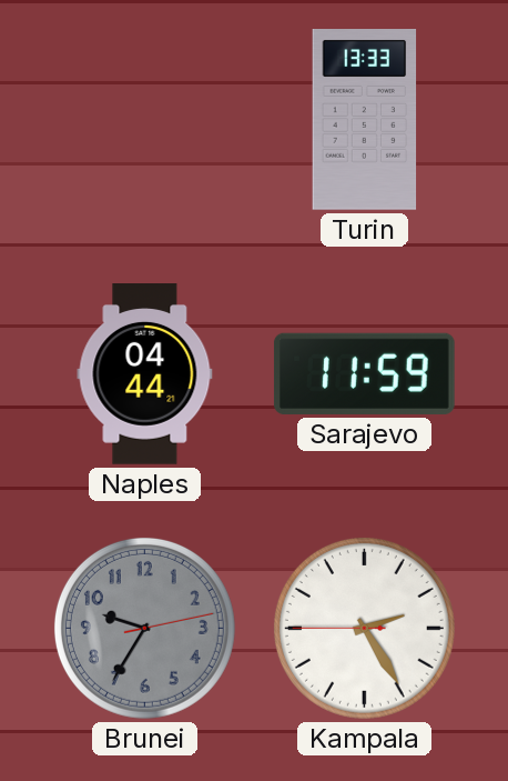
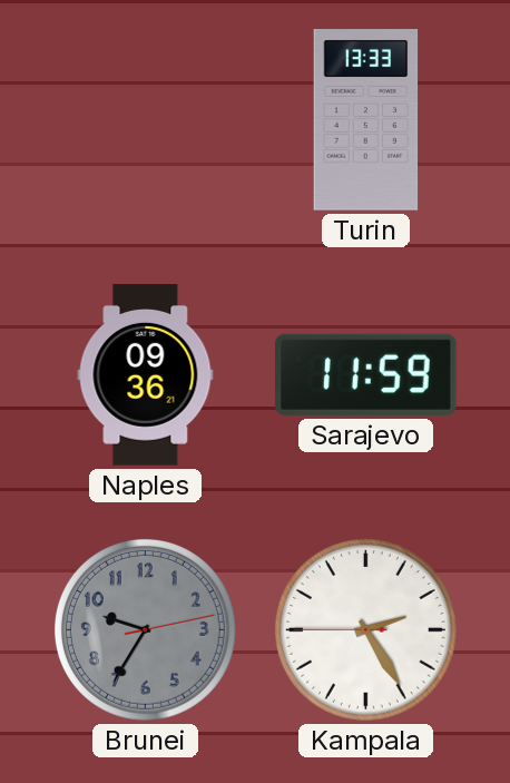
Naples: 04:44 -> 09:36 (146, 375)
